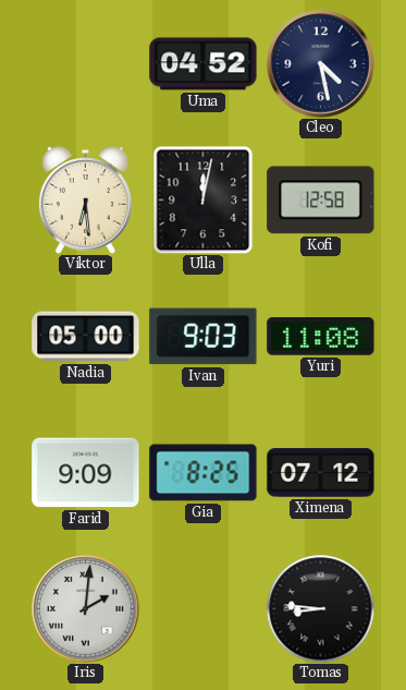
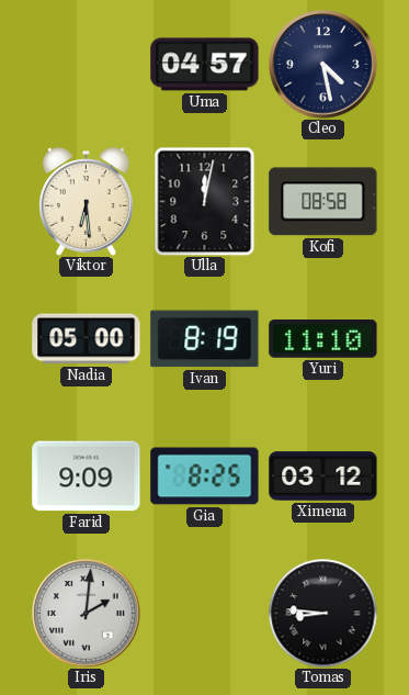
Uma: 04:52 -> 04:57 (205, 65)
Kofi: 12:58 -> 08:58 (323, 202)
Ivan: 9:03 -> 8:19 (205, 339)
Yuri: 11:08 -> 11:10 (323, 339)
Ximena: 07:12 -> 03:12 (323, 477)
